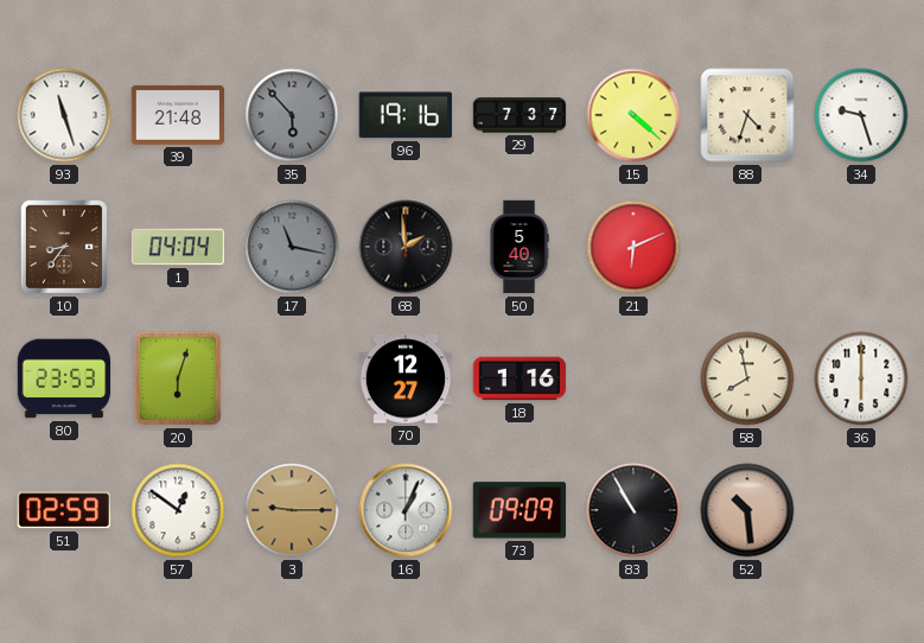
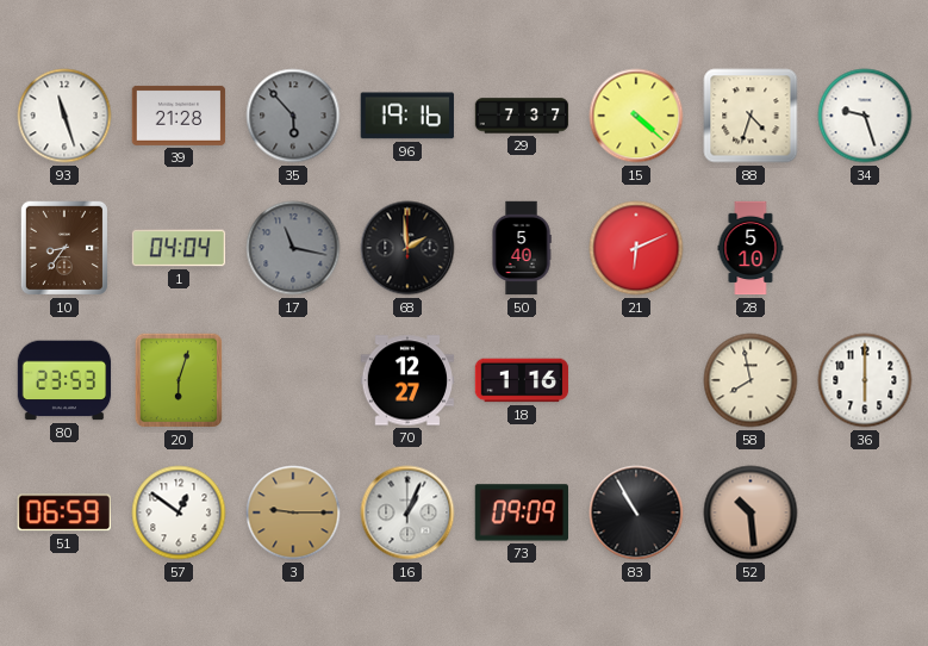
39: 21:48 -> 21:28 (179, 116)
28: none -> 5:10 (751, 248)
51: 02:59 -> 06:59 (64, 513)
